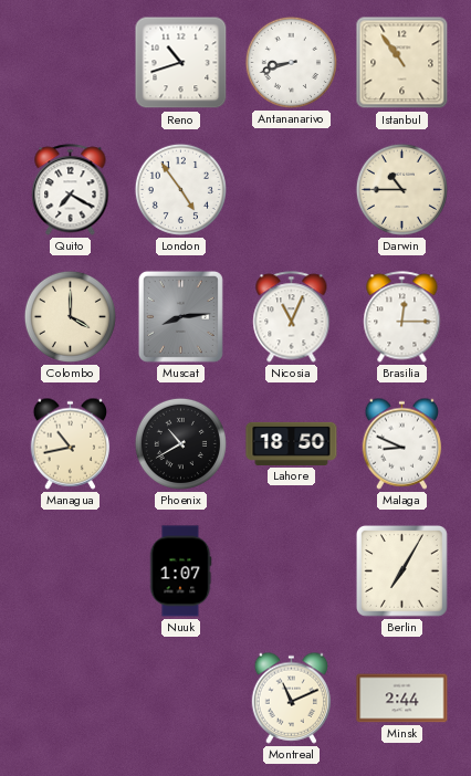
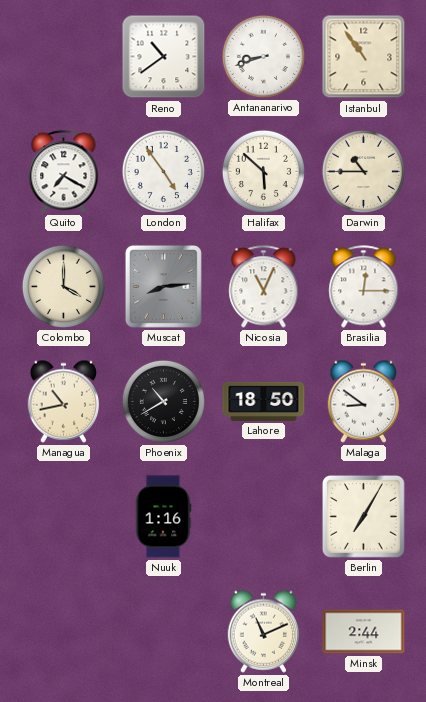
Reno: 10:42 -> 10:39 (164, 57)
Halifax: none -> 5:52 (263, 171)
Malaga: 8:49 -> 8:51 (364, 401)
Nuuk: 1:07 -> 1:16 (163, 517)
